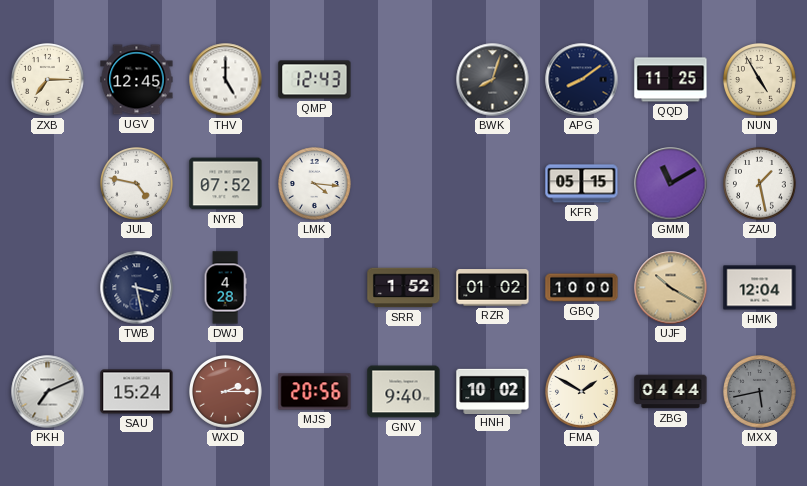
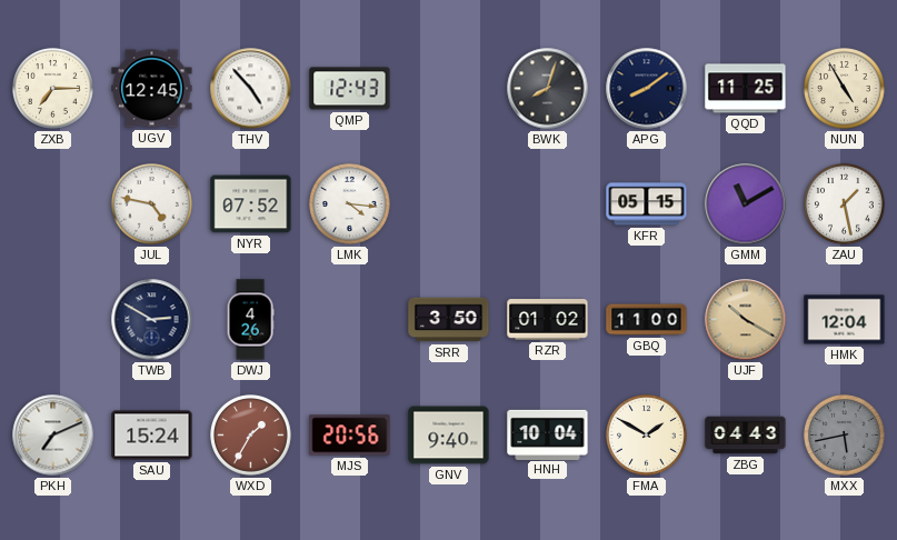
THV: 5:00 -> 4:53 (251, 89)
TWB: 3:28 -> 2:50 (152, 320)
DWJ: 4:28 -> 4:26 (250, 320)
SRR: 1:52 -> 3:50 (449, 320)
GBQ: 10:00 -> 11:00 (647, 320)
WXD: 2:15 -> 1:35 (251, 436)
HNH: 10:02 -> 10:04 (548, 434)
ZBG: 04:44 -> 04:43 (746, 436)
